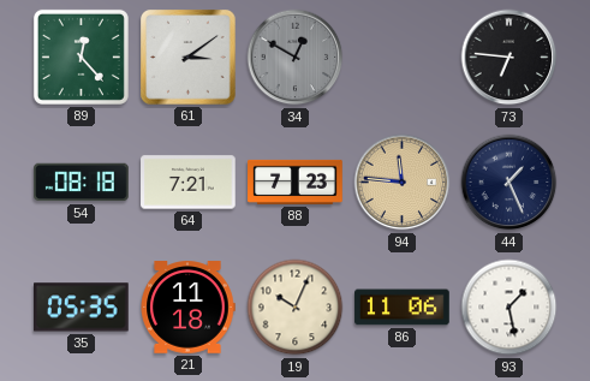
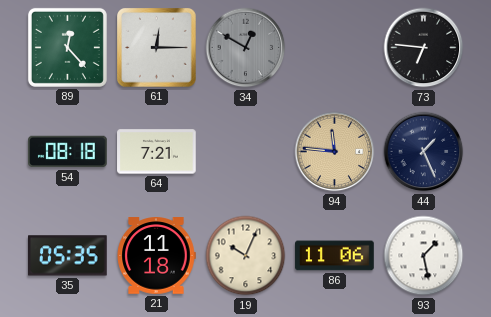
61: 3:09 -> 12:15 (157, 48)
88: 7:23 -> none (296, 181)
